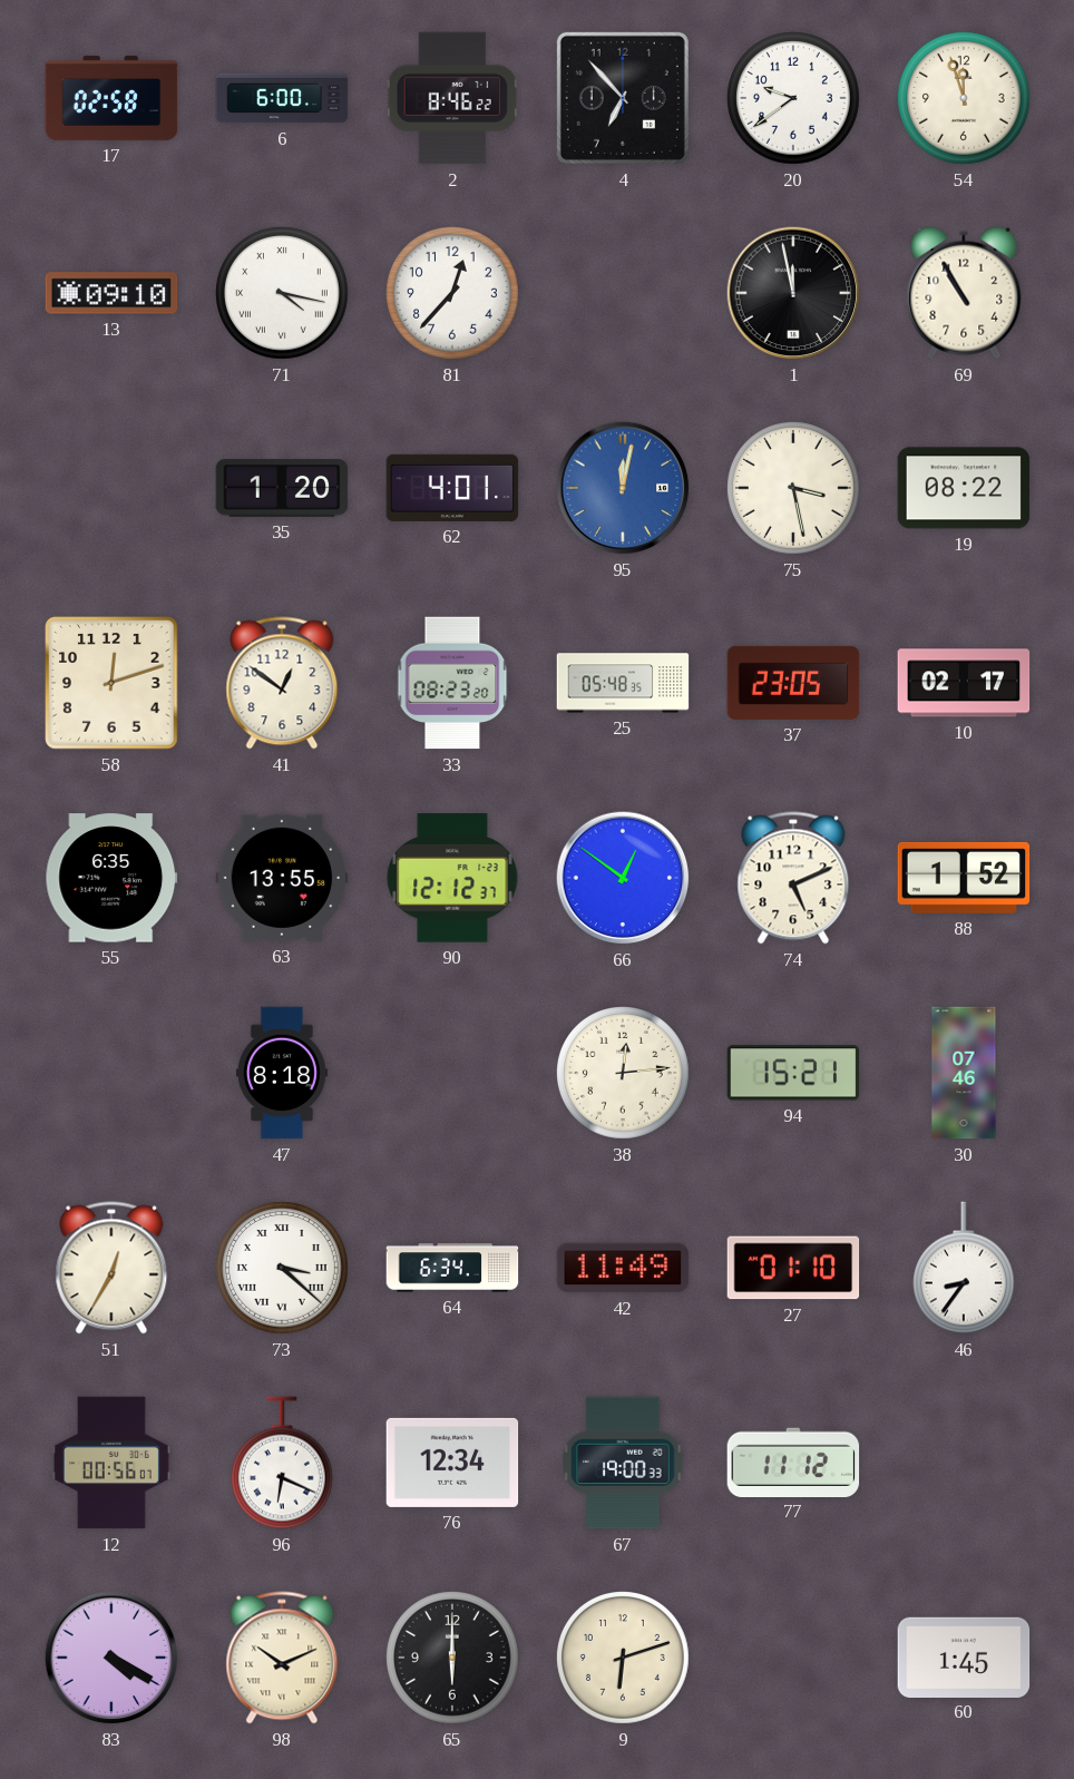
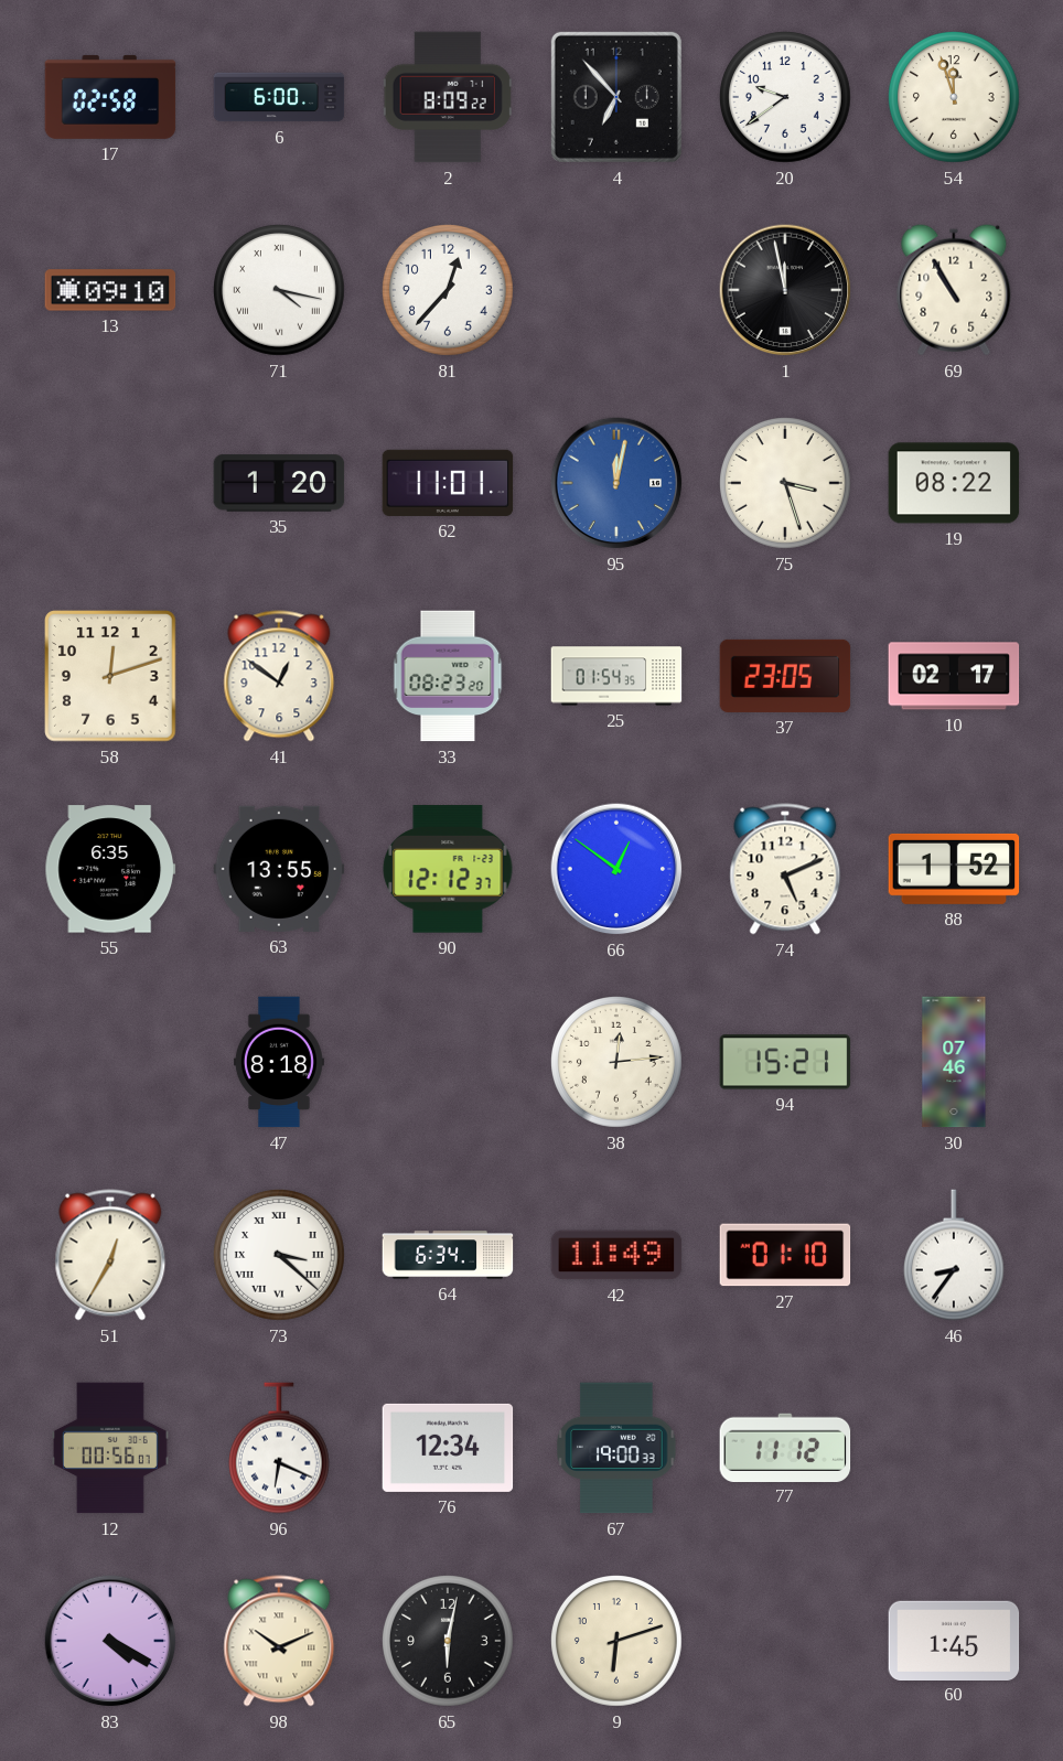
2: 8:46 -> 8:09 (448, 97)
62: 4:01 -> 11:01 (448, 483)
75: 3:28 -> 3:27 (786, 484)
25: 05:48 -> 01:54 (616, 676)
65: 6:00 -> 6:02 (449, 1642)
